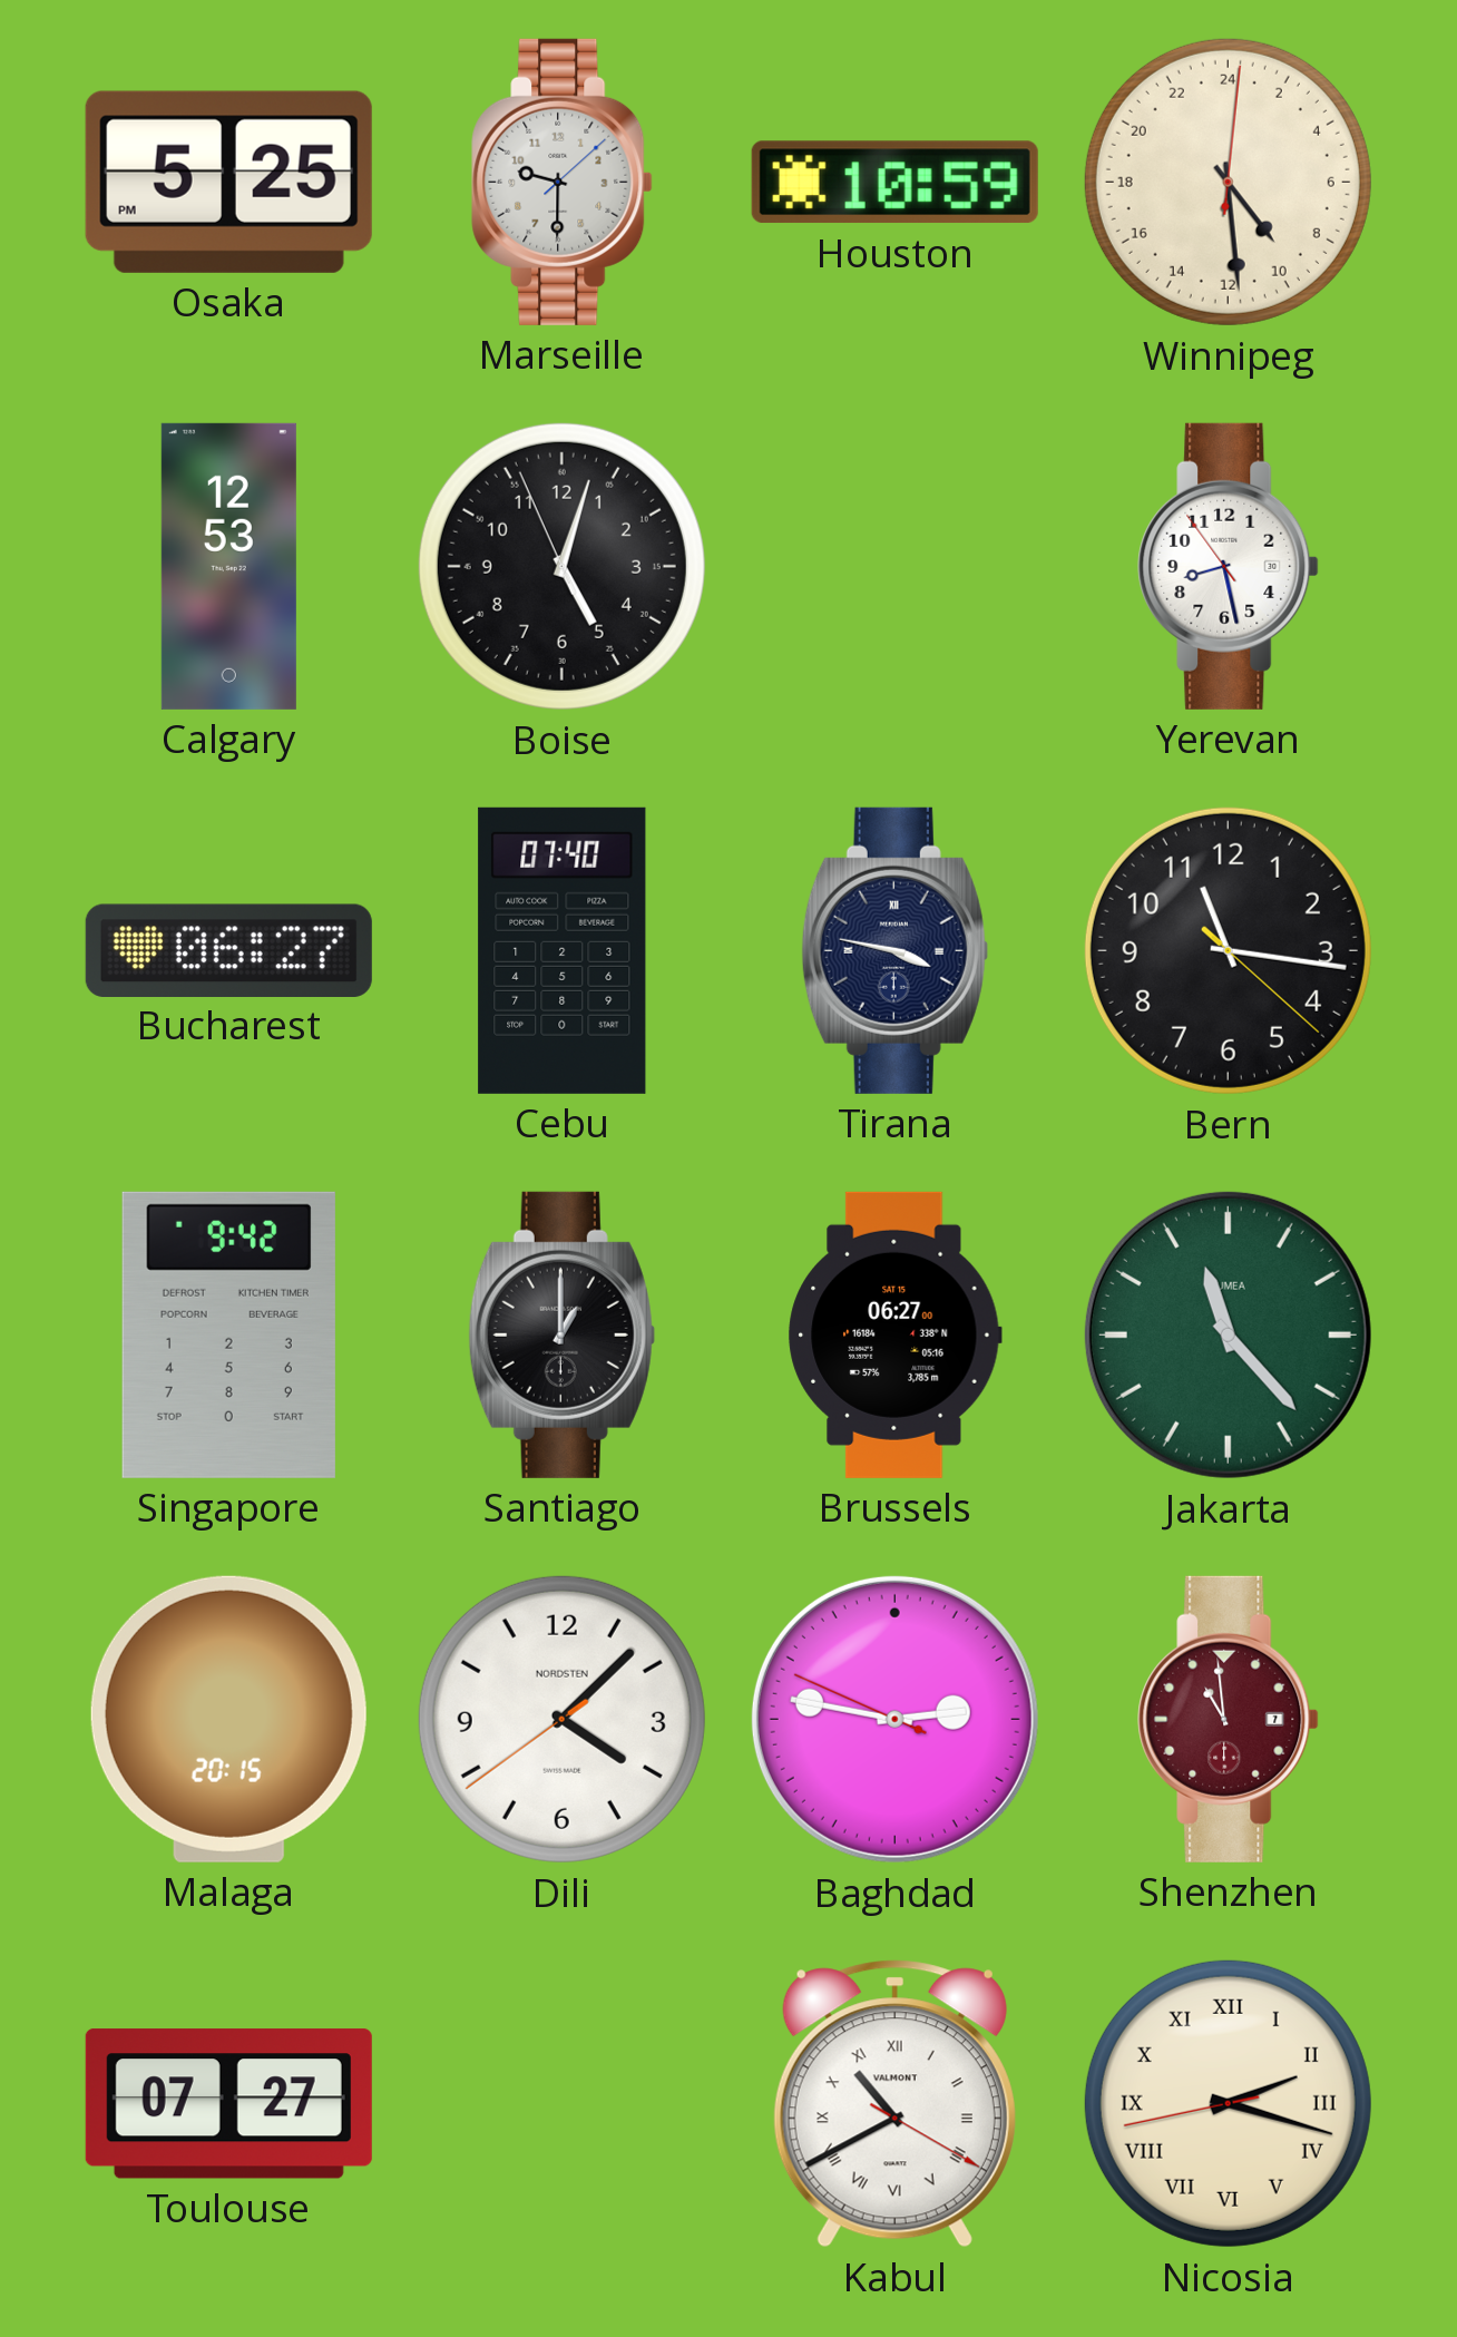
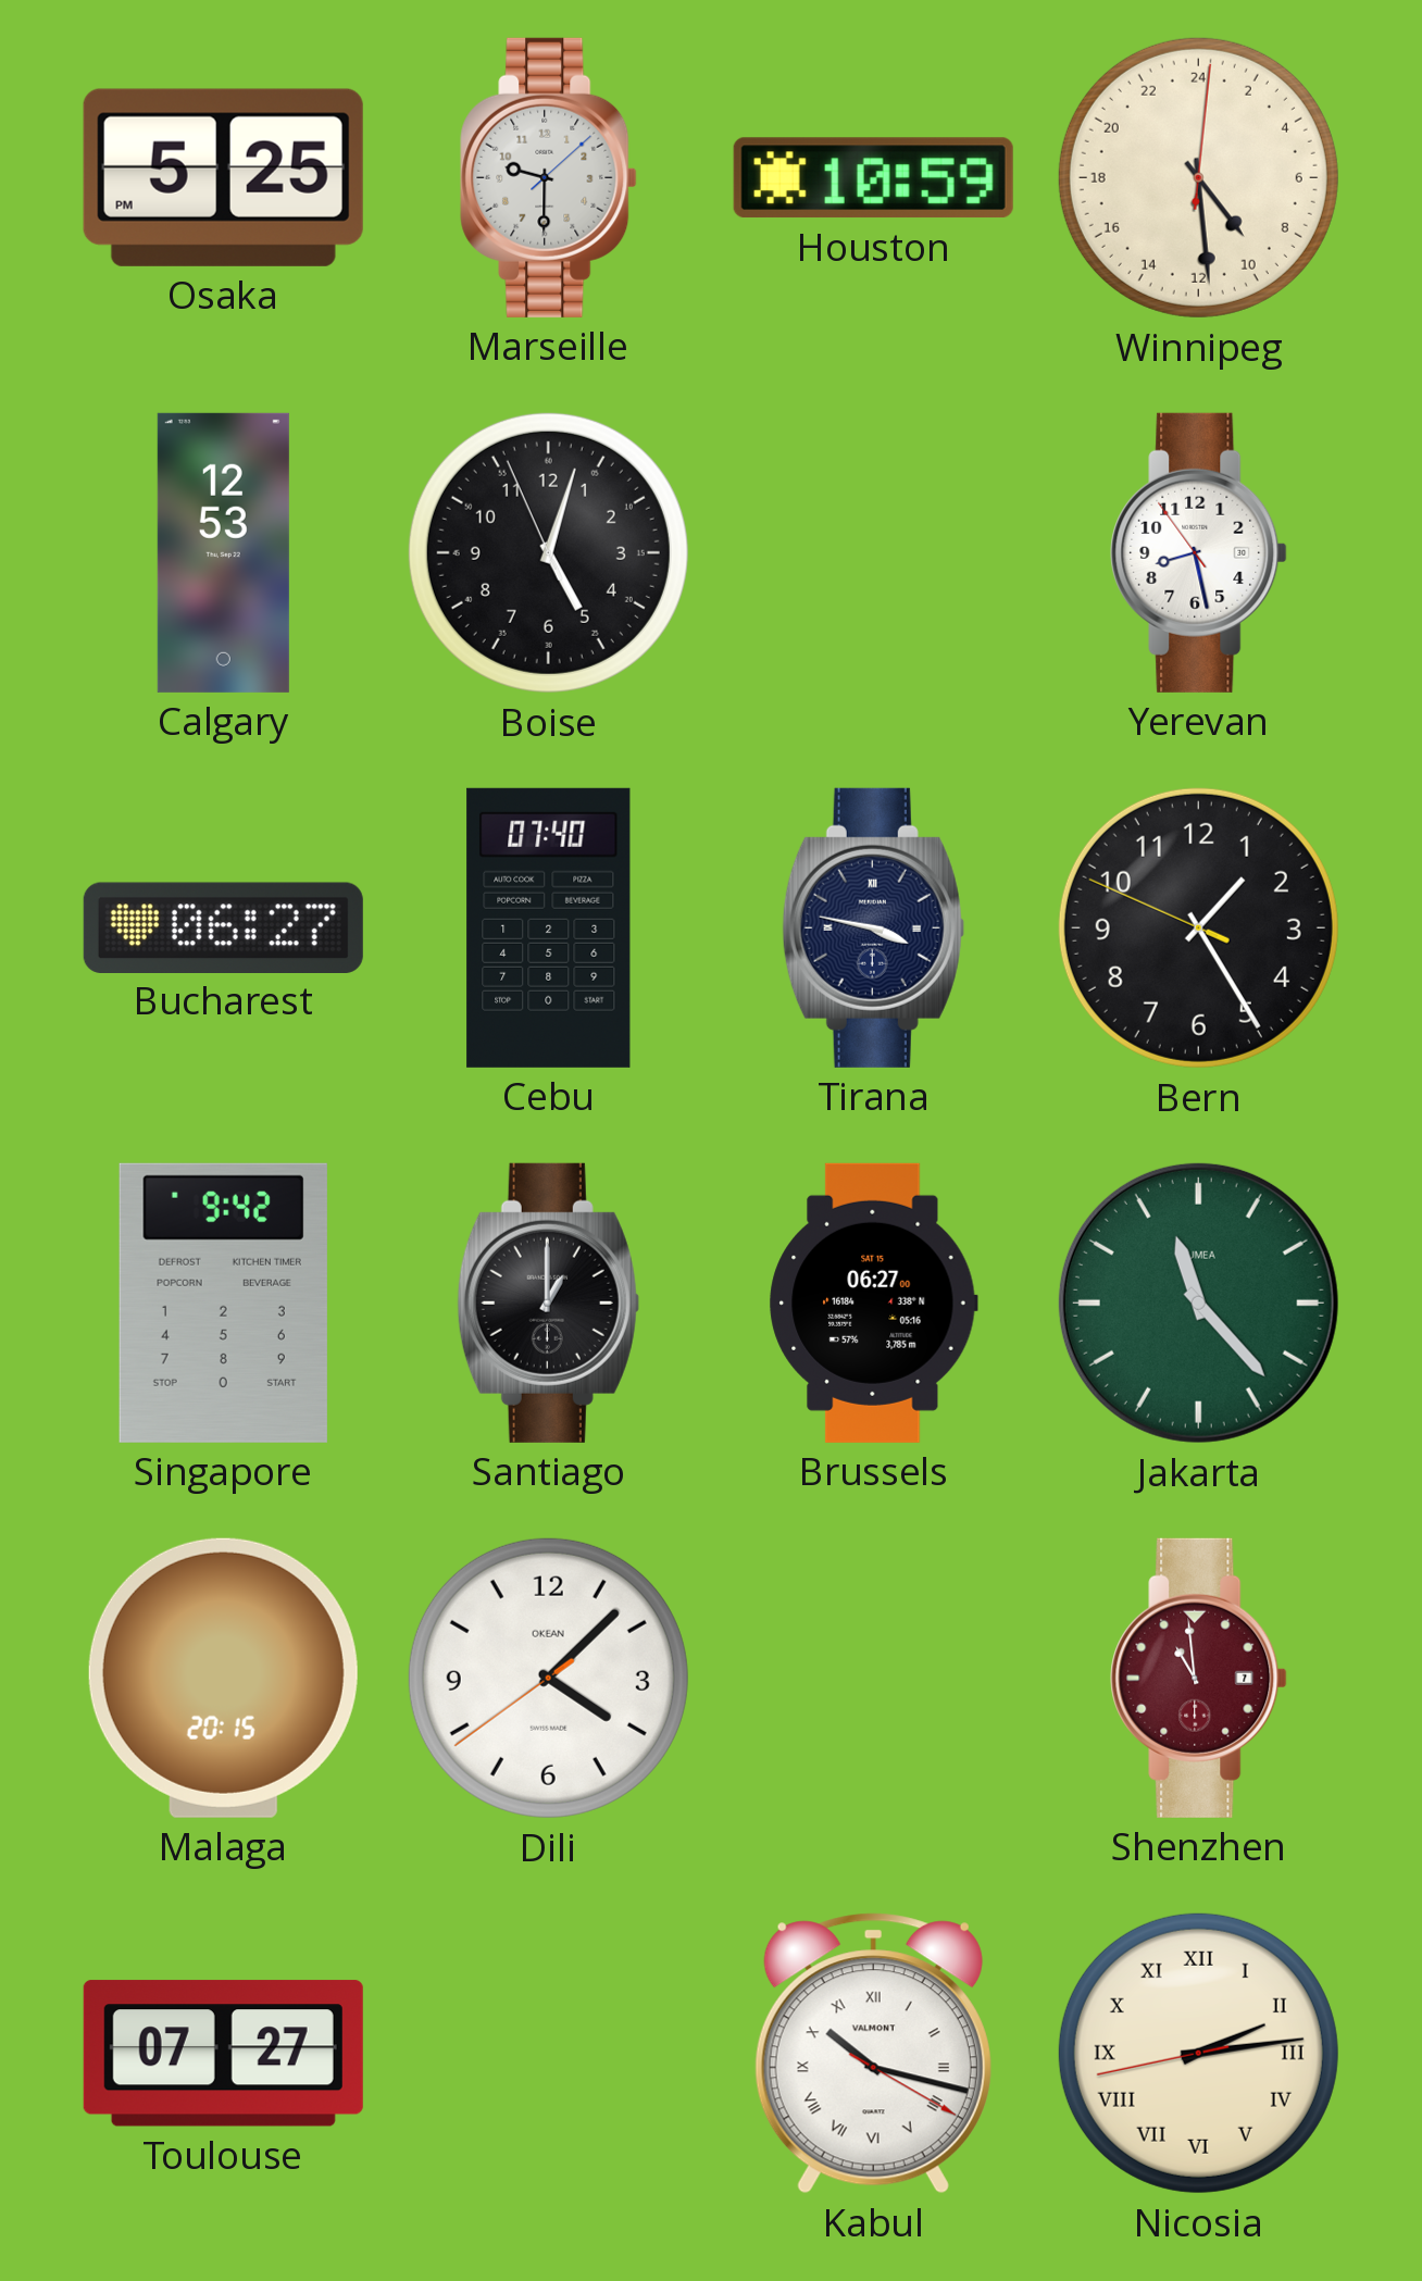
Bern: 11:16 -> 1:24 (1198, 927)
Dili brand: NORDSTEN -> OKEAN (548, 1678)
Baghdad: 2:46 -> none (894, 1719)
Kabul: 10:40 -> 10:17 (873, 2054)
Nicosia: 2:17 -> 2:13 (1198, 2053)
